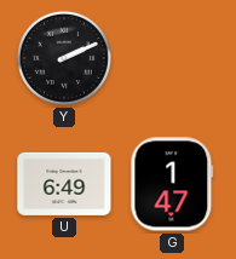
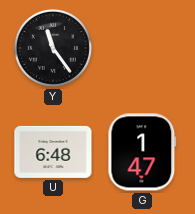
Y: 2:11 -> 11:24 (53, 48)
U: 6:49 -> 6:48 (53, 152)
